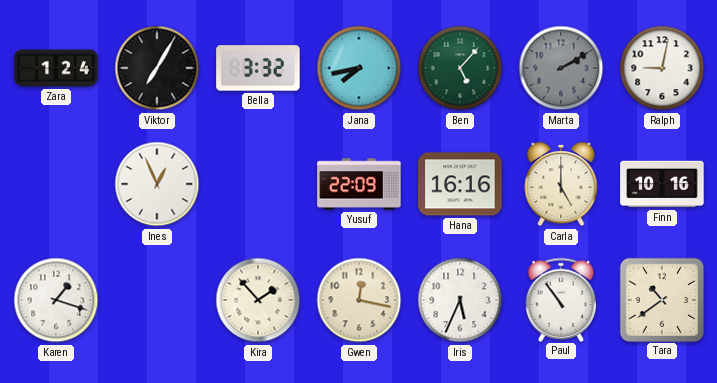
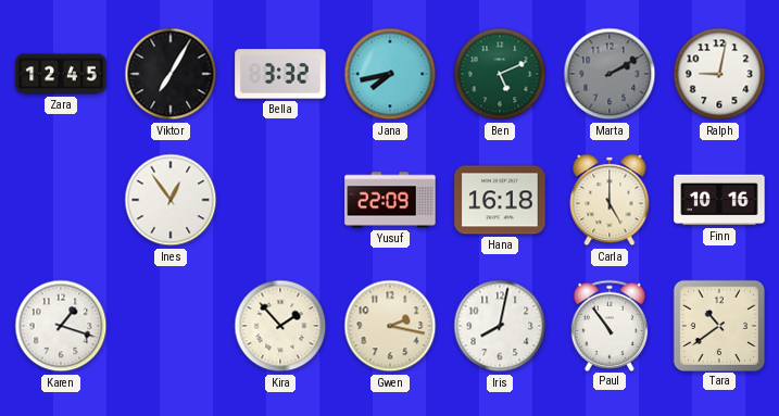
Zara: 1:24 -> 12:45 (61, 74)
Ben: 5:07 -> 5:11 (500, 74)
Ines: 12:56 -> 12:54 (171, 200)
Hana: 16:16 -> 16:18 (500, 200)
Gwen: 12:17 -> 2:17 (390, 326)
Iris: 5:34 -> 8:02 (500, 326)
